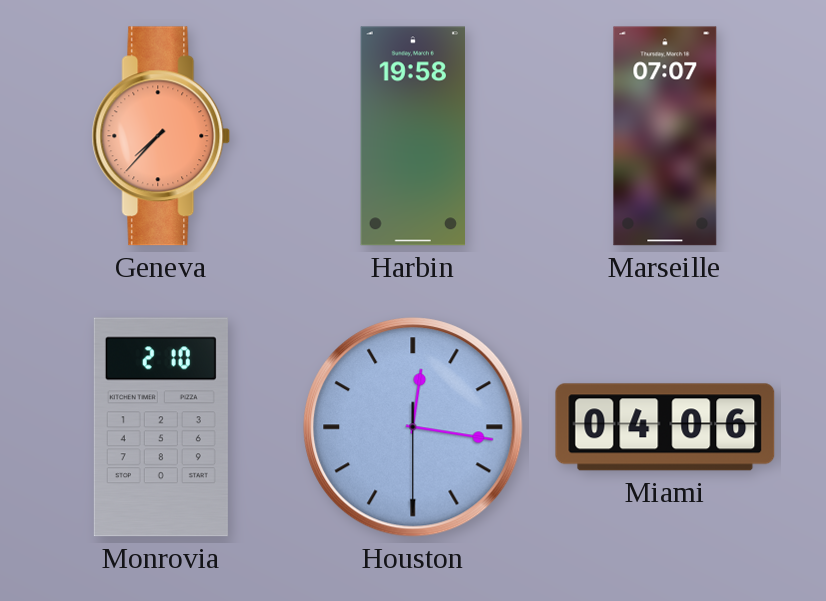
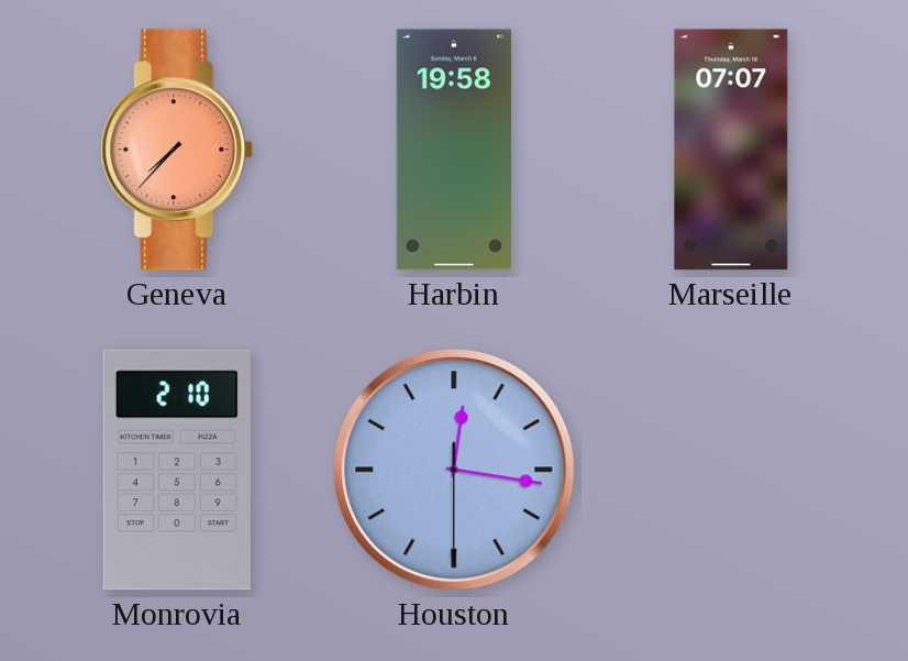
Miami: 04:06 -> none (665, 427)
